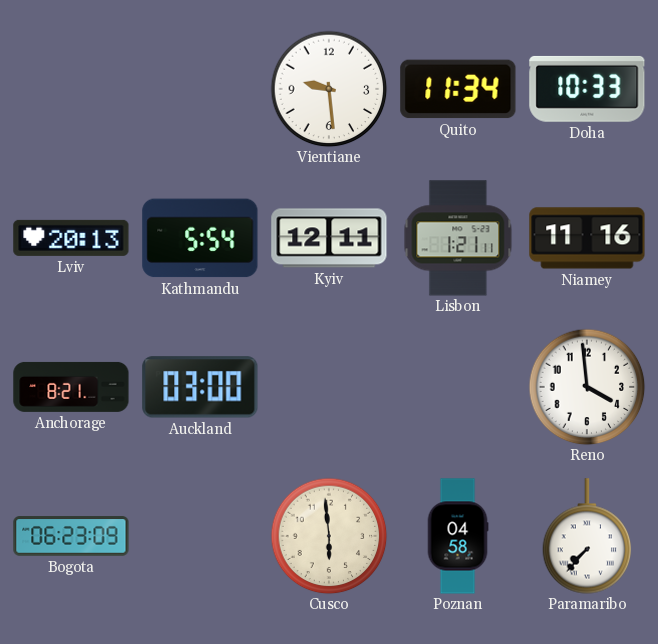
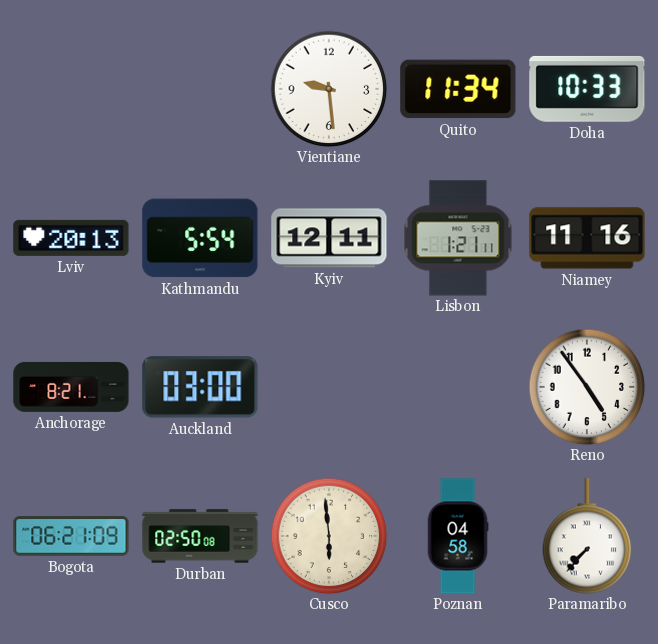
Reno: 3:59 -> 4:54 (587, 387)
Bogota: 06:23 -> 06:21 (71, 536)
Durban: none -> 02:50 (200, 536)
